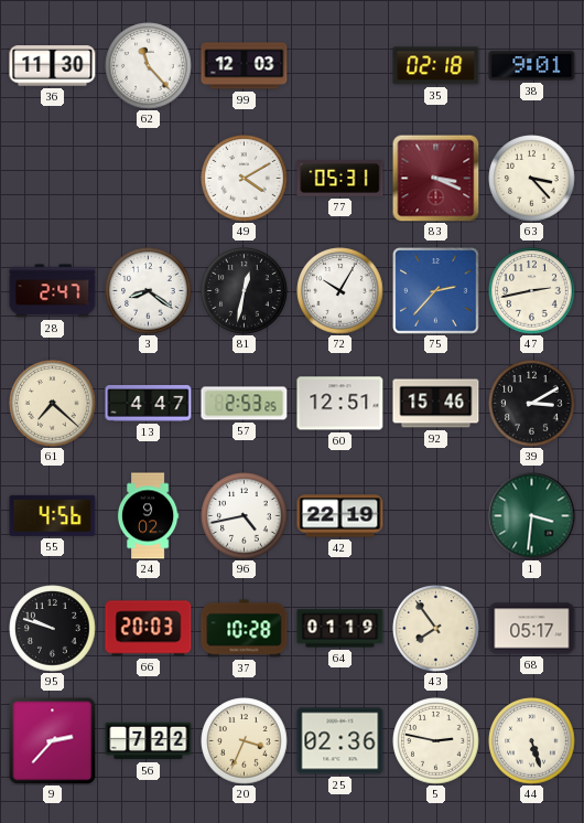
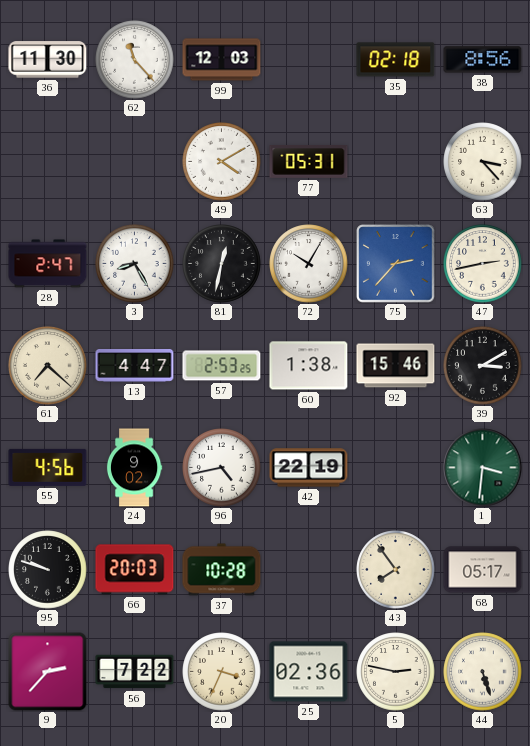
38: 9:01 -> 8:56 (483, 60)
83: 3:19 -> none (435, 178)
3: 8:21 -> 8:25 (135, 264)
60: 12:51 -> 1:38 (309, 366)
64: 01:19 -> none (340, 629)
